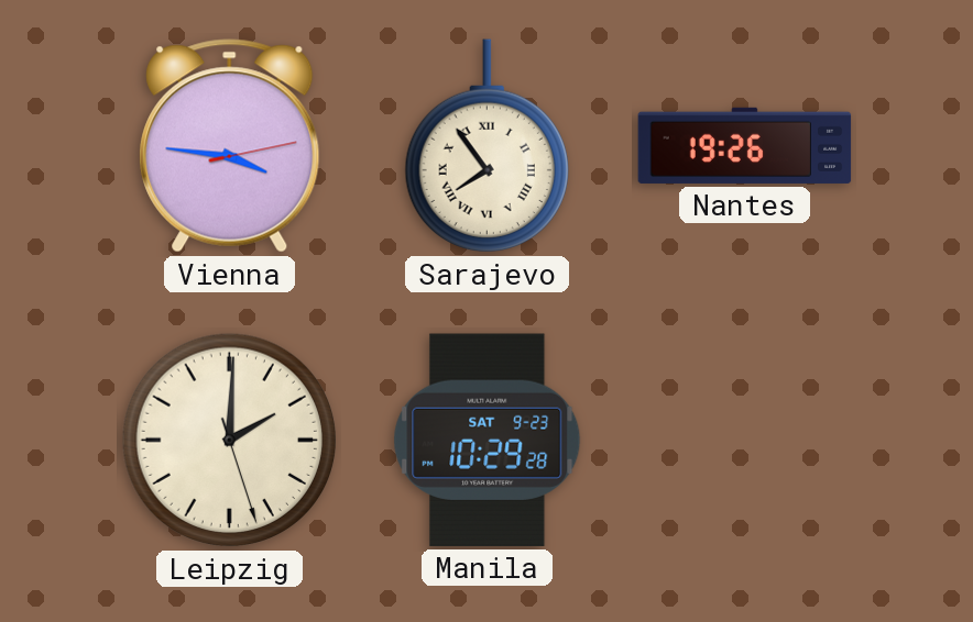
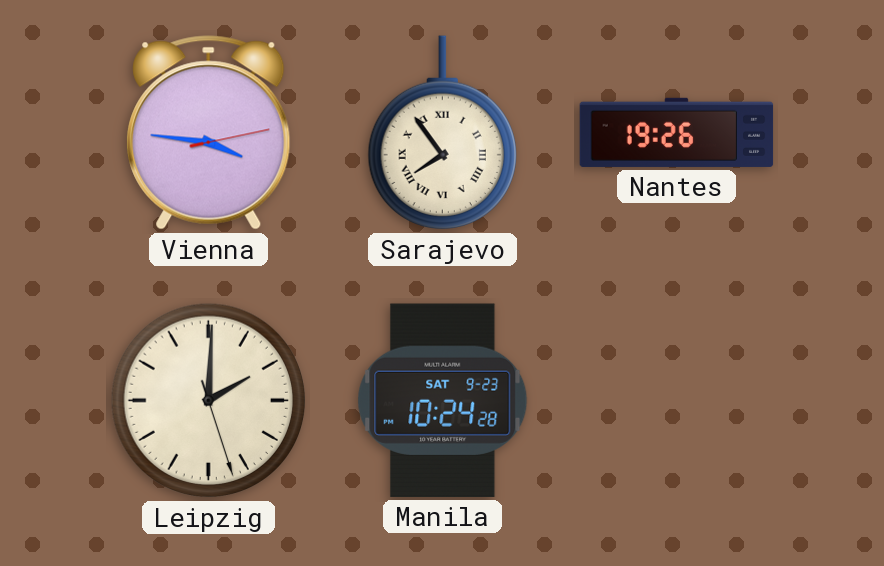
Manila: 10:29 -> 10:24 (443, 400)
